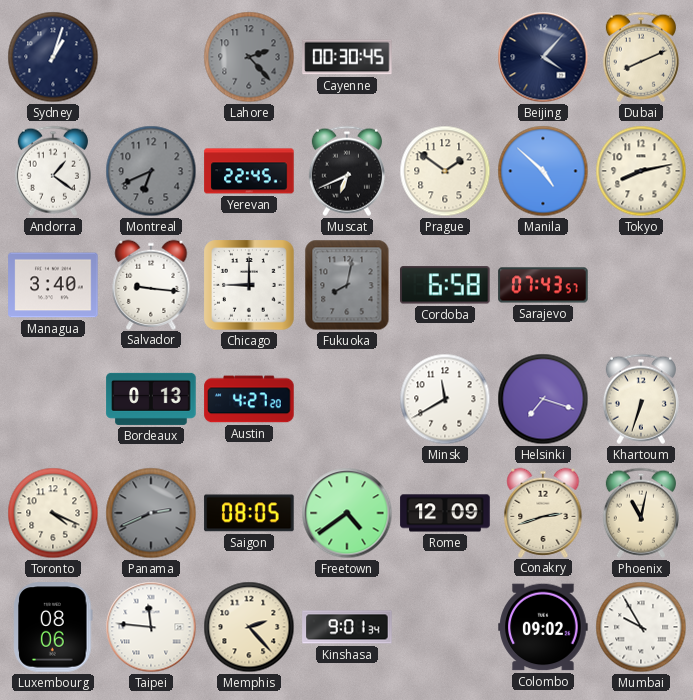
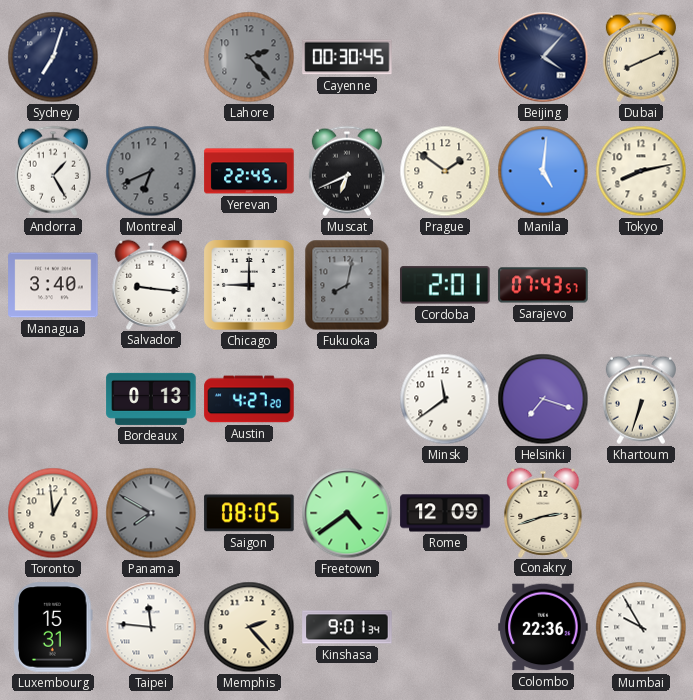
Sydney: 1:03 -> 7:03 (53, 57)
Andorra: 1:21 -> 1:25 (53, 171)
Manila: 4:52 -> 5:01 (543, 171)
Cordoba: 6:58 -> 2:01 (445, 285)
Minsk: 11:40 -> 11:39 (445, 399)
Toronto: 4:19 -> 12:59 (53, 513)
Panama: 2:41 -> 7:50 (151, 513)
Phoenix: 11:02 -> none (641, 513)
Luxembourg: 08:06 -> 15:31 (53, 627)
Colombo: 09:02 -> 22:36 (543, 627)
